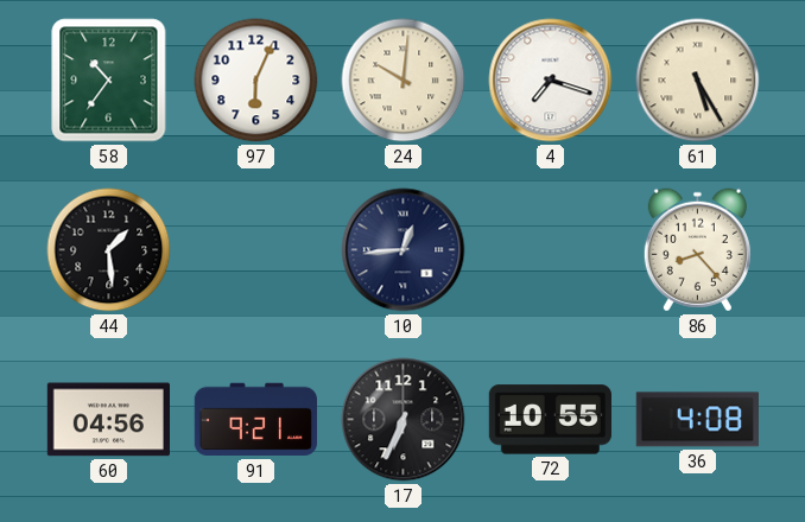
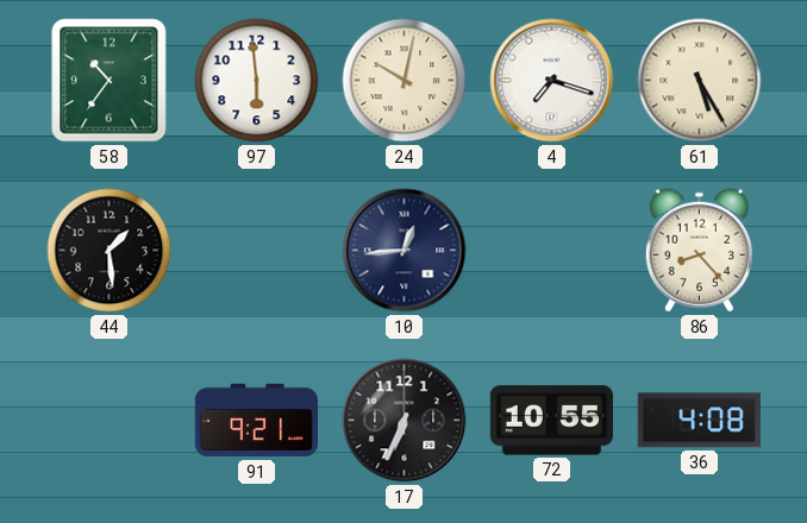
97: 6:04 -> 5:59 (257, 81)
24: 10:01 -> 10:02 (405, 81)
60: 04:56 -> none (108, 420)
